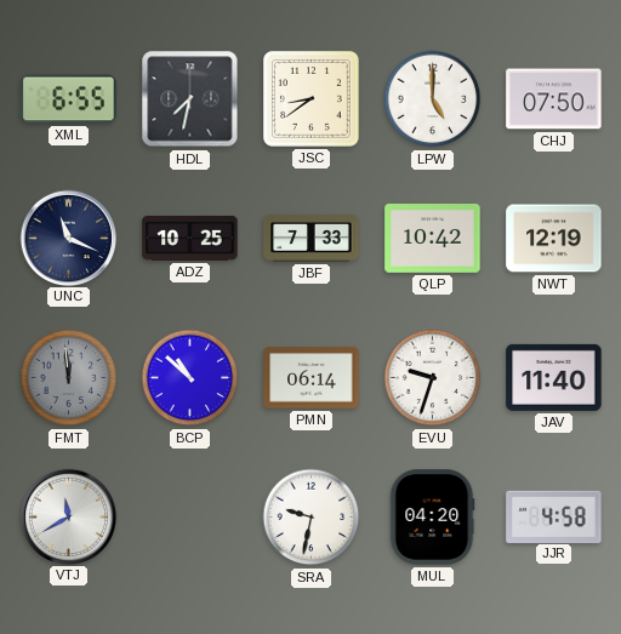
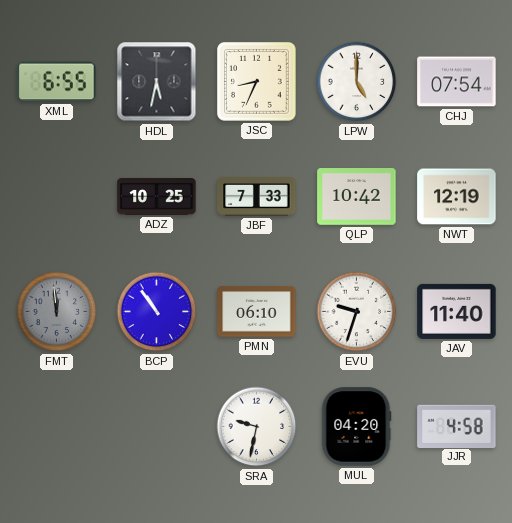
HDL: 7:32 -> 5:32 (157, 82)
JSC: 8:39 -> 8:34 (257, 82)
CHJ: 07:50 -> 07:54 (457, 82)
UNC: 11:19 -> none (68, 238)
BCP: 10:52 -> 10:54 (157, 312)
PMN: 06:14 -> 06:10 (257, 312)
VTJ: 11:40 -> none (68, 516)
